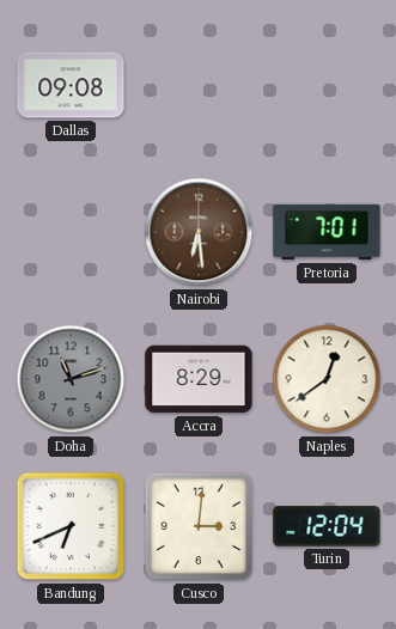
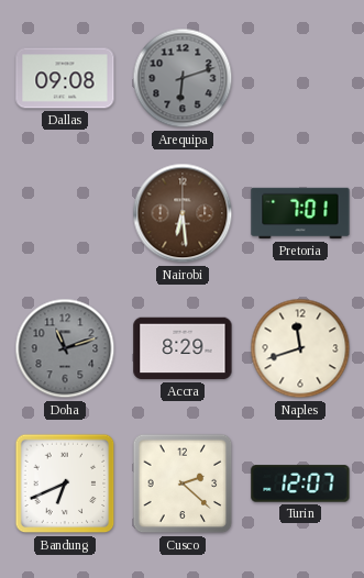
Arequipa: none -> 6:12 (183, 78)
Naples: 12:39 -> 11:42 (300, 348)
Cusco: 3:01 -> 2:22 (183, 483)
Turin: 12:04 -> 12:07 (300, 483)
